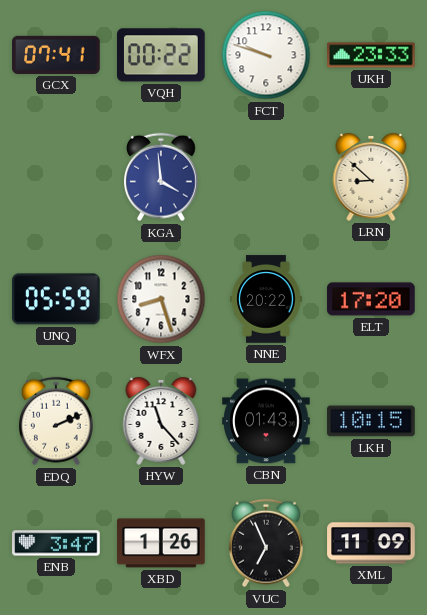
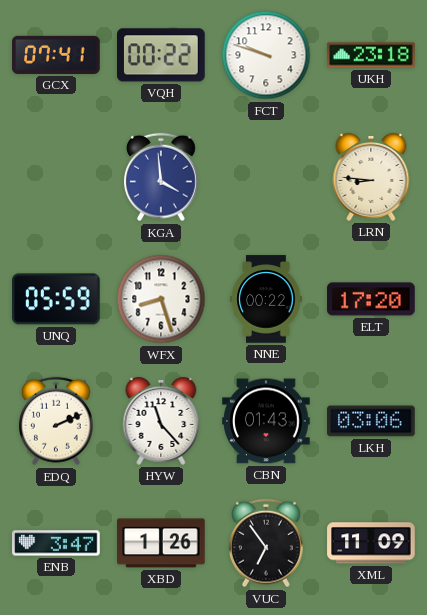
UKH: 23:33 -> 23:18 (371, 55)
LRN: 8:52 -> 8:46 (371, 177)
NNE: 20:22 -> 00:22 (266, 299)
LKH: 10:15 -> 03:06 (371, 421)
VUC: 6:56 -> 6:54 (267, 543)
